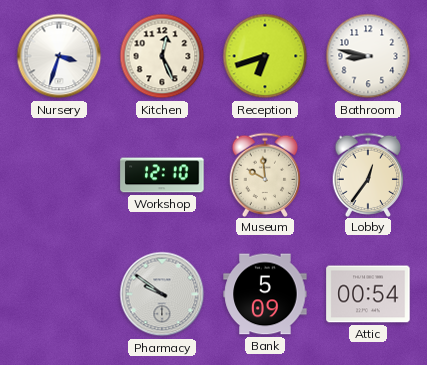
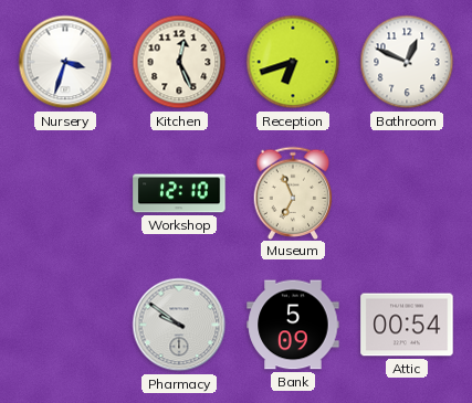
Bathroom: 8:47 -> 12:49 (407, 62)
Museum: 9:59 -> 6:56 (293, 192)
Lobby: 12:36 -> none (368, 174)
